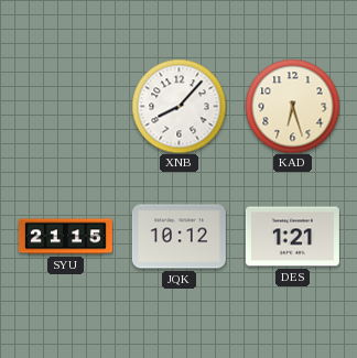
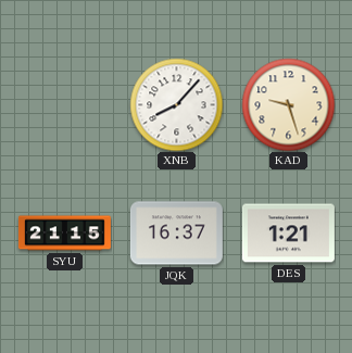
KAD: 6:27 -> 9:27 (288, 104)
JQK: 10:12 -> 16:37 (176, 234)
